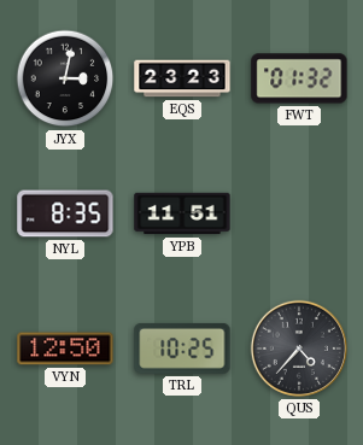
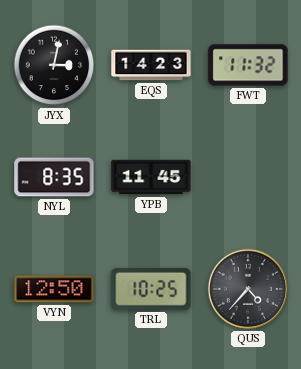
EQS: 23:23 -> 14:23 (151, 65)
FWT: 01:32 -> 11:32 (248, 65)
YPB: 11:51 -> 11:45 (151, 177)
